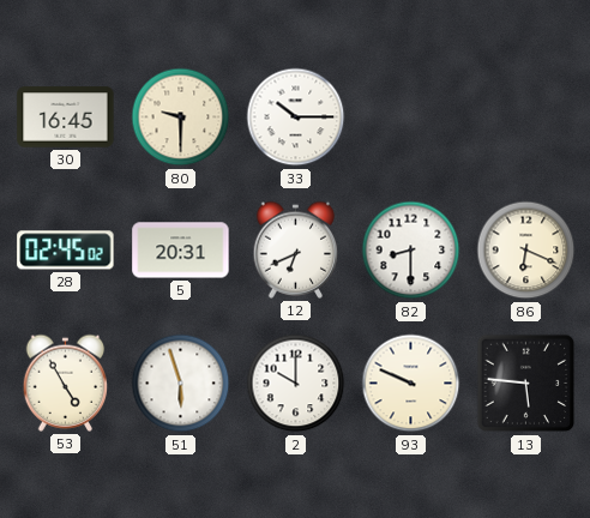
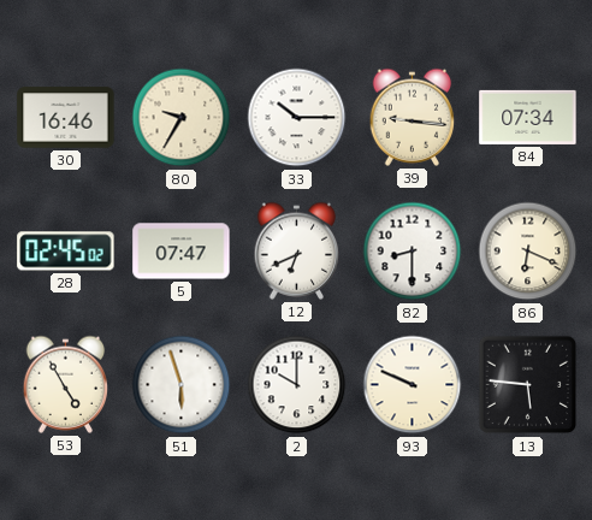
30: 16:45 -> 16:46 (66, 118)
80: 9:30 -> 9:35 (182, 118)
39: none -> 9:16 (413, 117)
84: none -> 07:34 (528, 117)
5: 20:31 -> 07:47 (182, 252)
